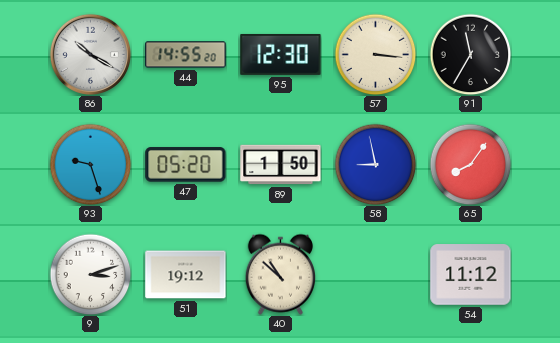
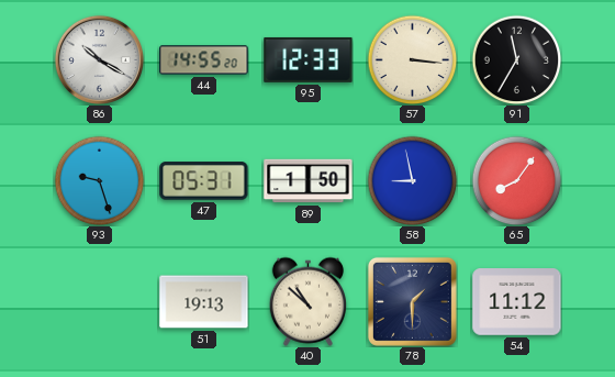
95: 12:30 -> 12:33 (309, 60)
47: 05:20 -> 05:31 (204, 181)
9: 3:12 -> none (90, 274)
51: 19:12 -> 19:13 (204, 302)
78: none -> 1:30 (412, 301)
